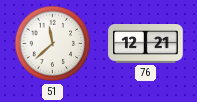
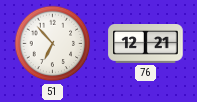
51: 11:38 -> 6:53 (53, 44)
